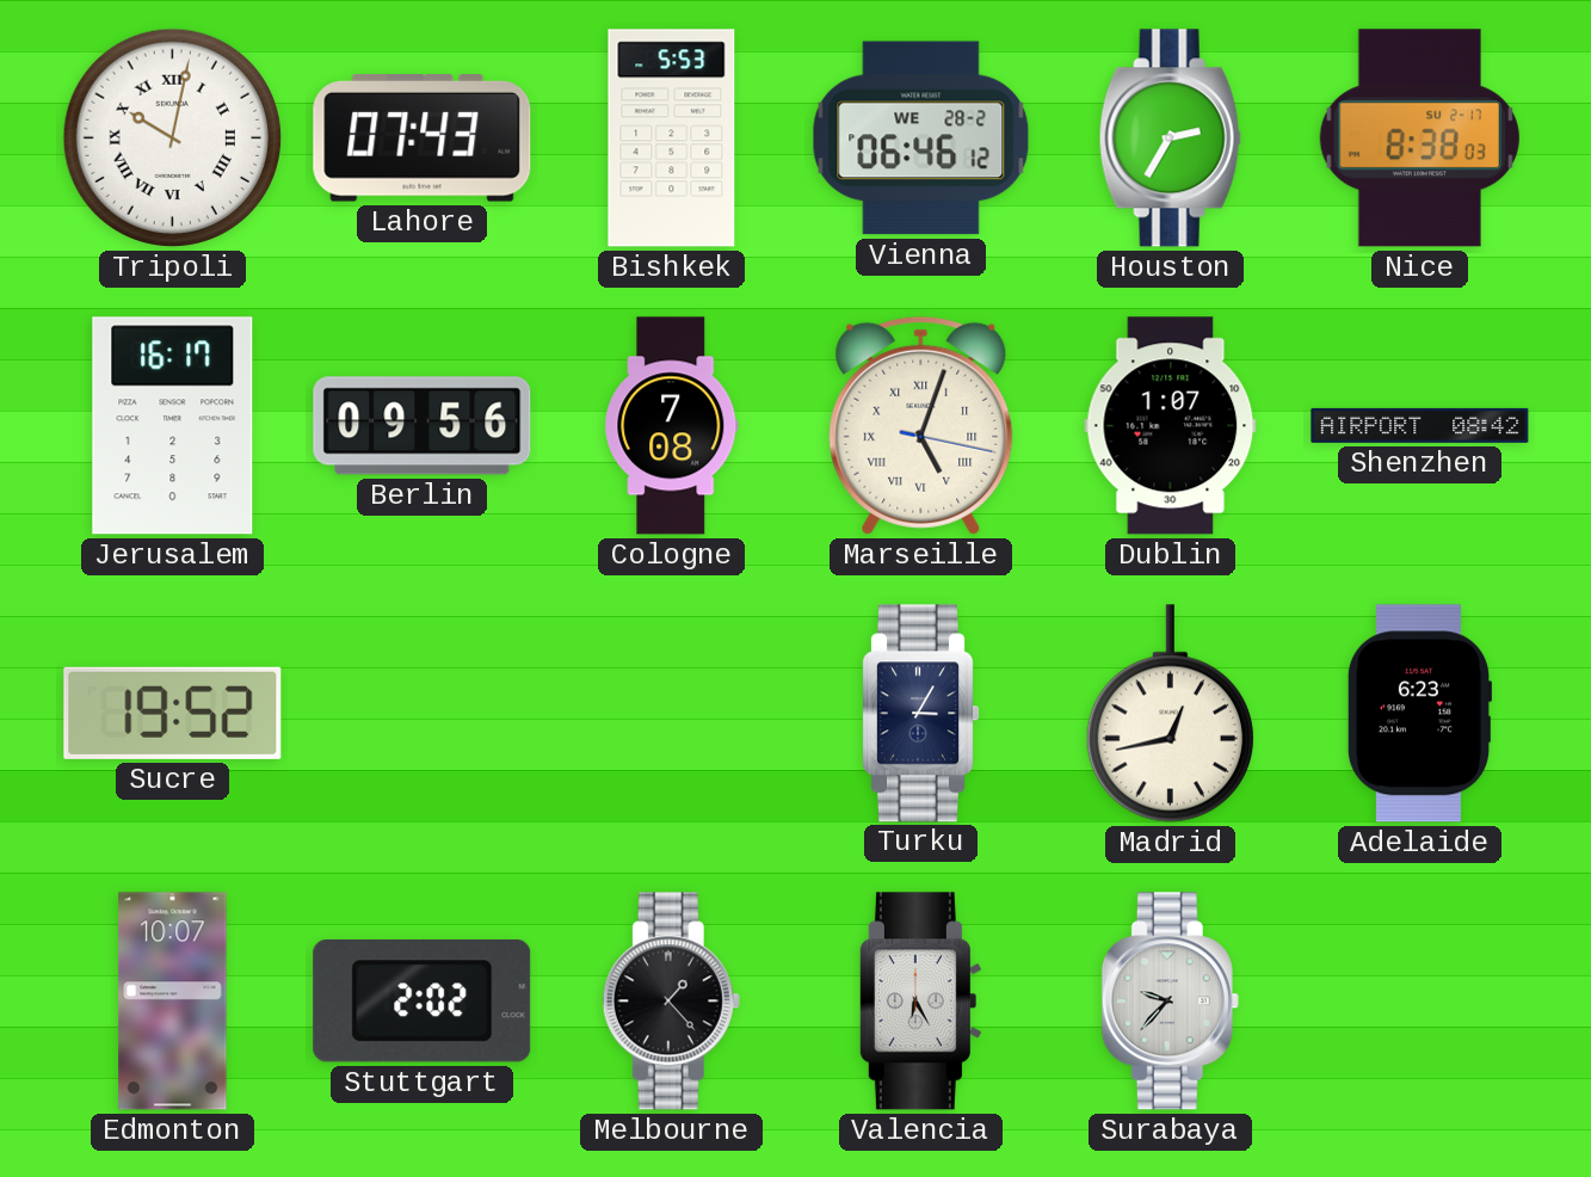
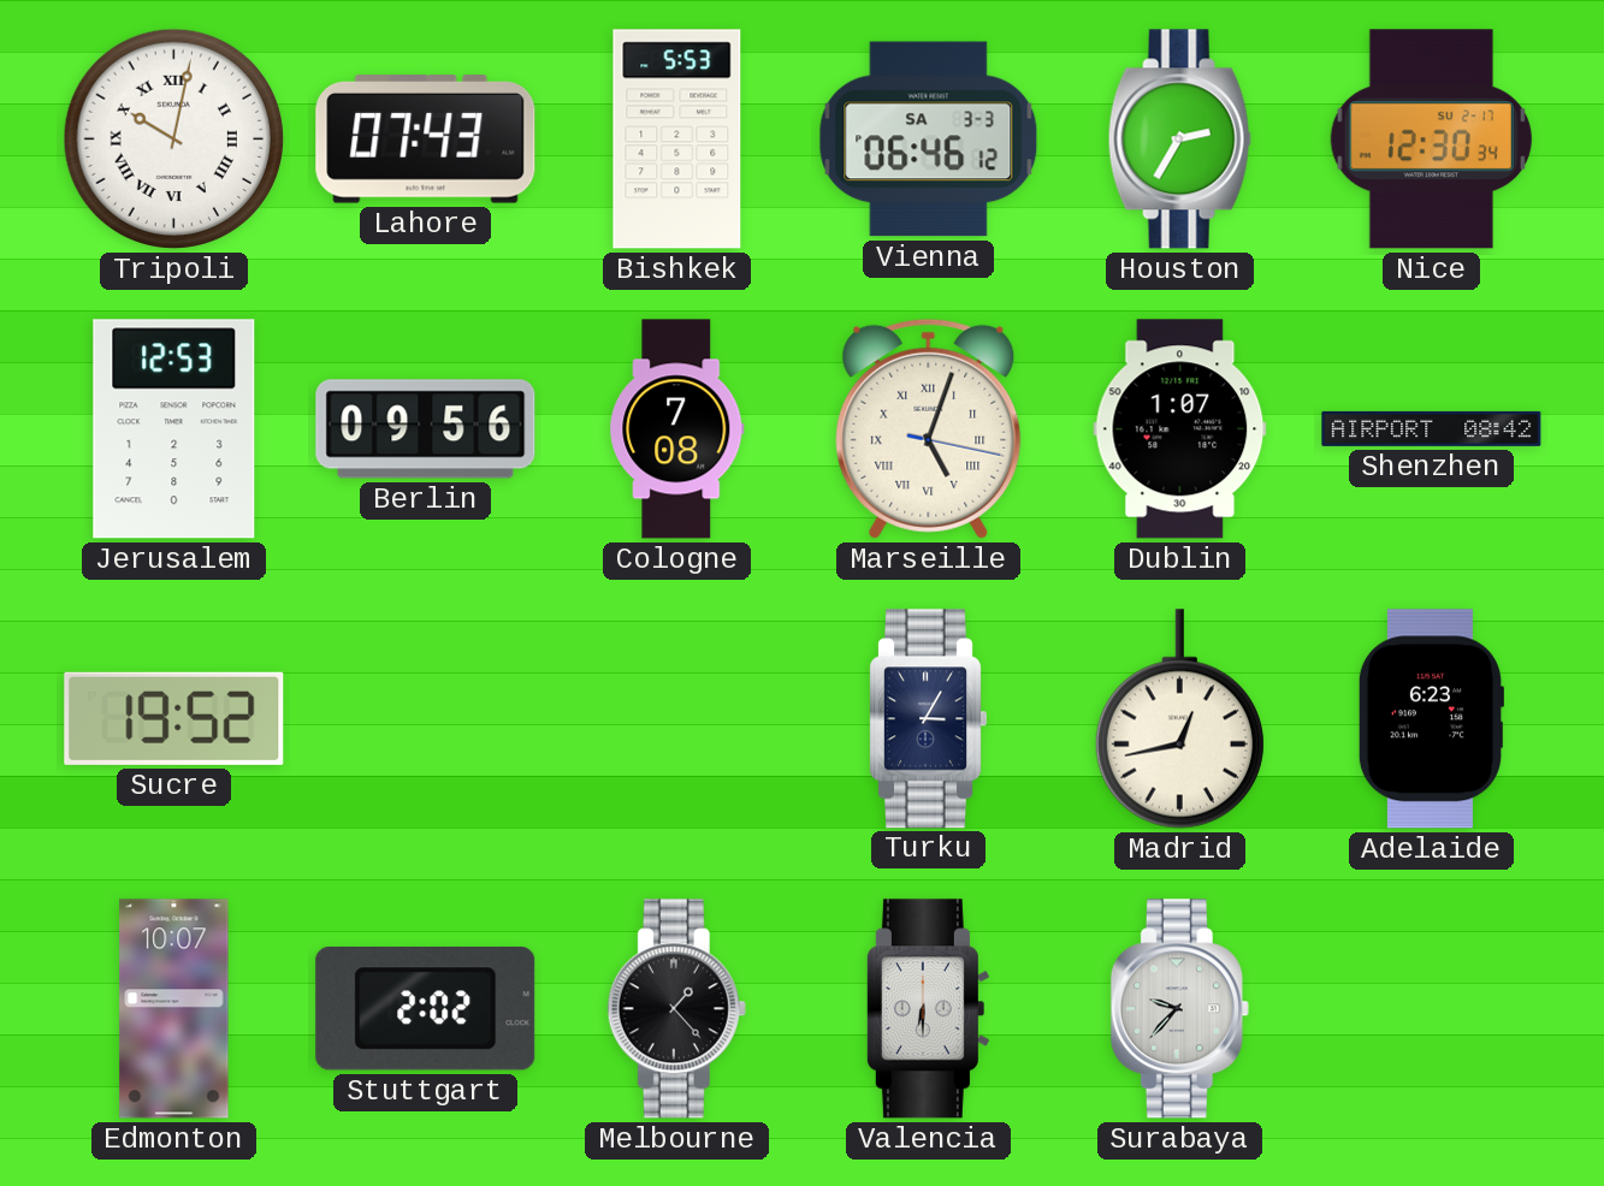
Vienna date: WE 28-2 -> SA 3-3 (929, 140)
Nice: 8:38 -> 12:30 (1431, 140)
Jerusalem: 16:17 -> 12:53 (174, 429)
Valencia: 6:25 -> 6:30 (928, 1009)
